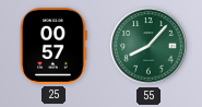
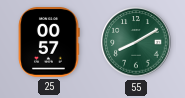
55: 8:07 -> 8:10 (136, 42)
